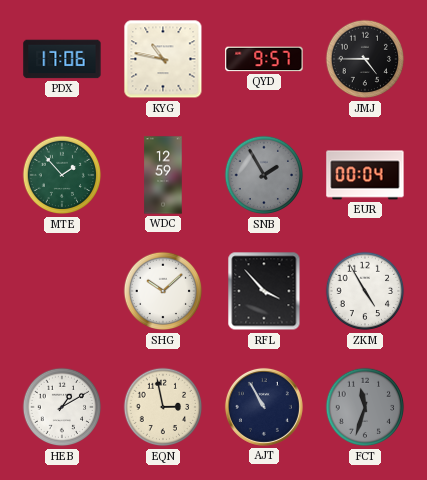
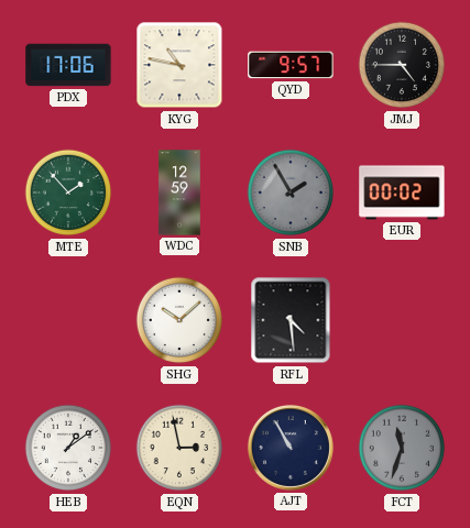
EUR: 00:04 -> 00:02 (402, 193)
RFL: 3:53 -> 4:29 (291, 320)
ZKM: 4:55 -> none (365, 291)
HEB: 1:10 -> 1:09 (68, 448)
